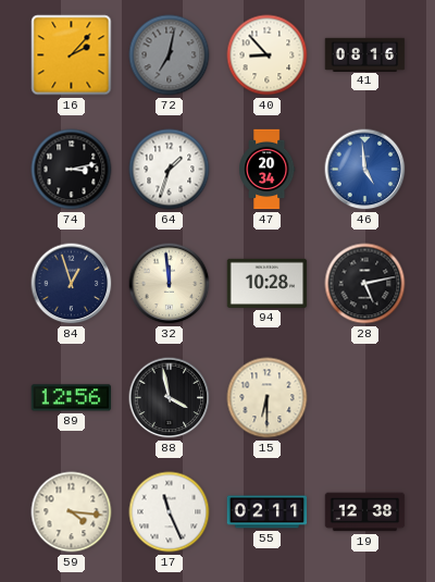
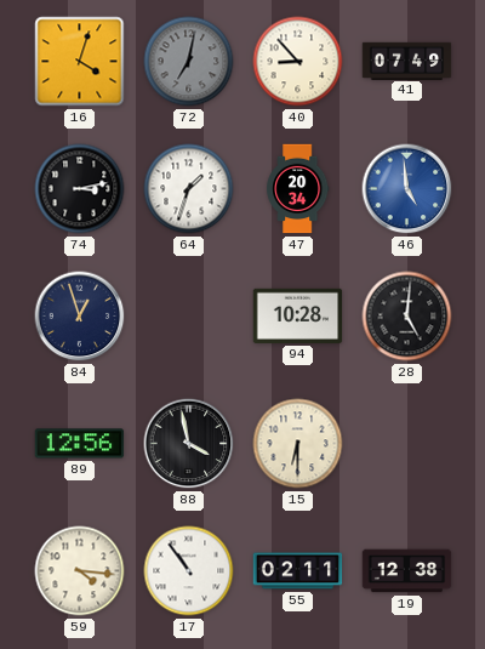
16: 2:07 -> 4:03 (80, 62)
41: 08:16 -> 07:49 (407, 61)
32: 11:59 -> none (170, 284)
28: 5:13 -> 5:01 (407, 317)
17: 11:26 -> 10:54 (189, 571)
